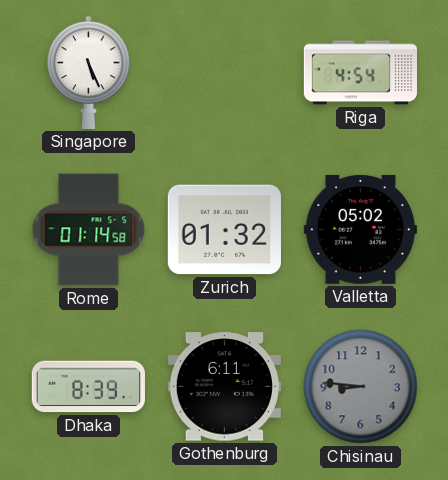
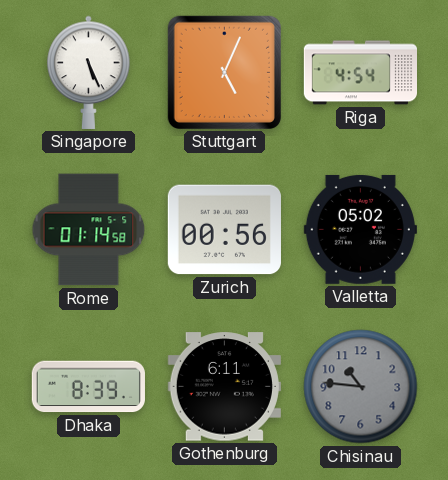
Stuttgart: none -> 5:04 (224, 72)
Zurich: 01:32 -> 00:56 (224, 230)
Chisinau: 8:46 -> 10:46 (361, 387)
